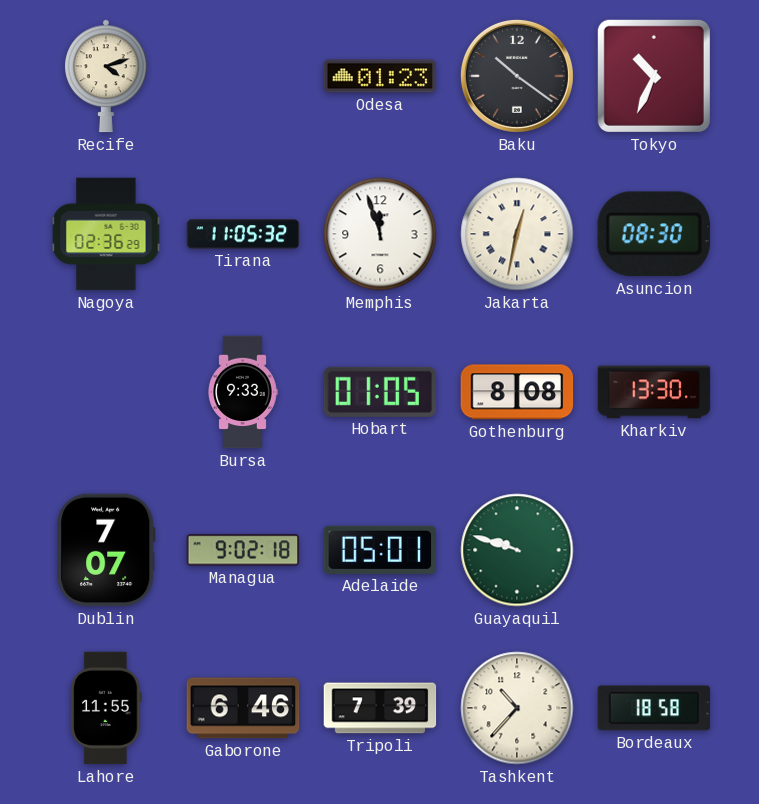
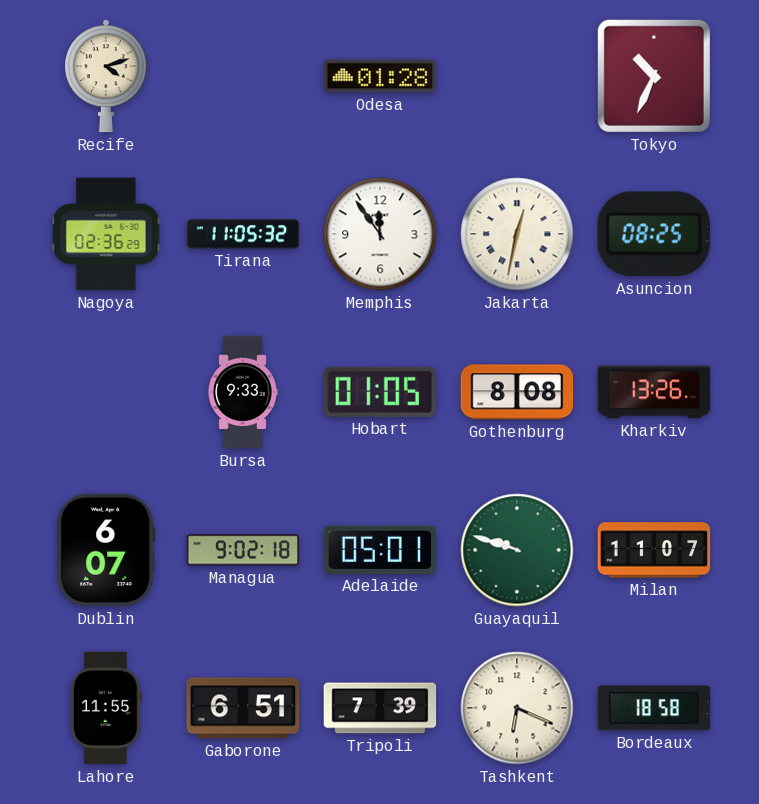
Odesa: 01:23 -> 01:28 (380, 76)
Baku: 10:21 -> none (517, 76)
Memphis: 11:57 -> 11:54 (380, 234)
Asuncion: 08:30 -> 08:25 (654, 234)
Kharkiv: 13:30 -> 13:26 (654, 392)
Dublin: 7:07 -> 6:07 (106, 550)
Milan: none -> 11:07 (654, 550)
Gaborone: 6:46 -> 6:51 (243, 708)
Tashkent: 10:37 -> 6:19 (517, 708)
